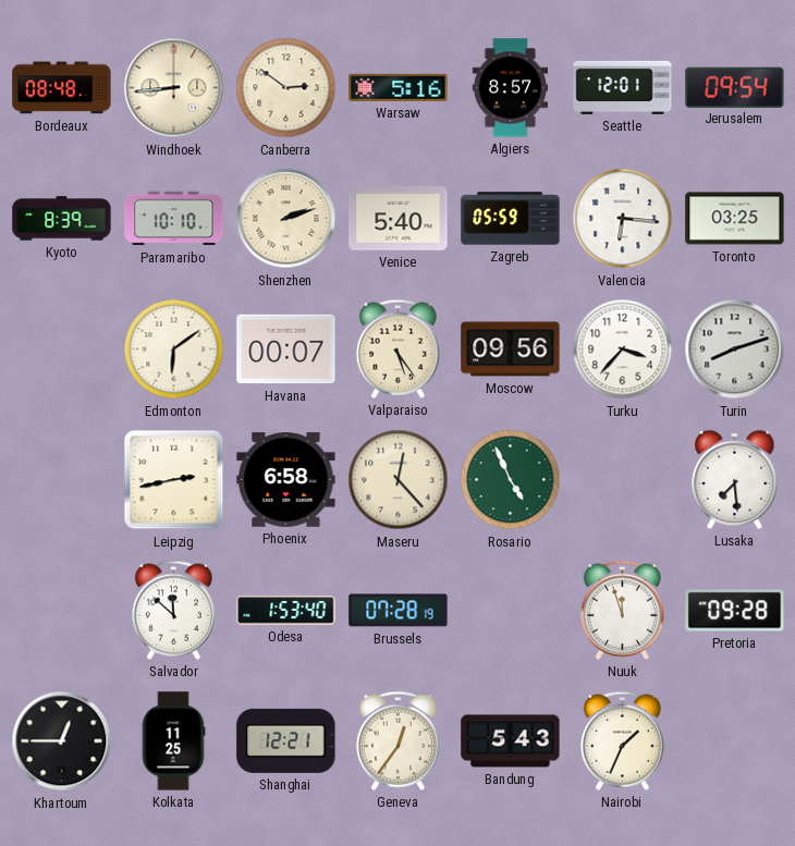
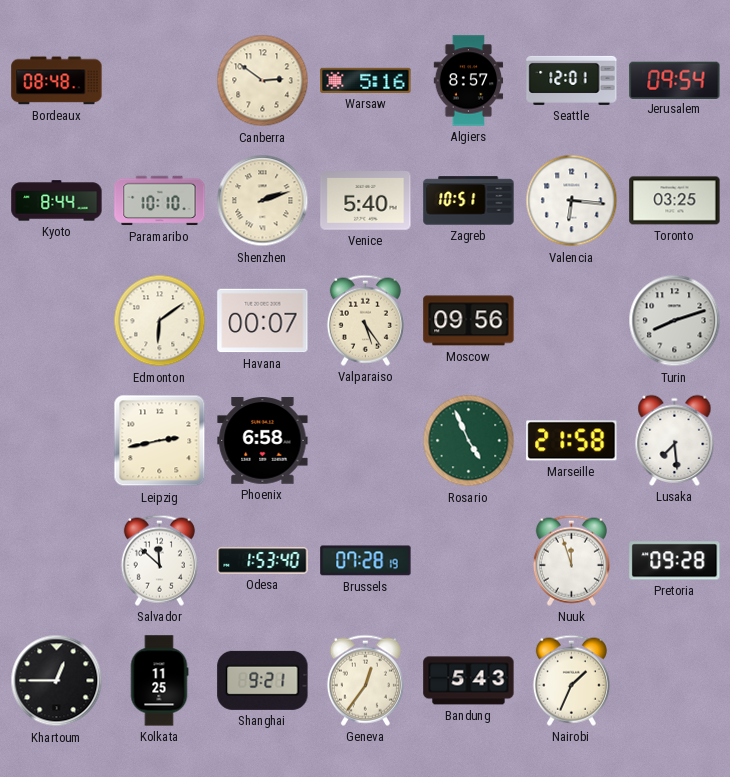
Windhoek: 8:44 -> none (174, 88)
Kyoto: 8:39 -> 8:44 (57, 201)
Zagreb: 05:59 -> 10:51 (469, 201)
Turku: 3:37 -> none (623, 350)
Maseru: 12:23 -> none (399, 480)
Marseille: none -> 21:58 (572, 441)
Shanghai: 12:21 -> 9:21 (263, 680)
